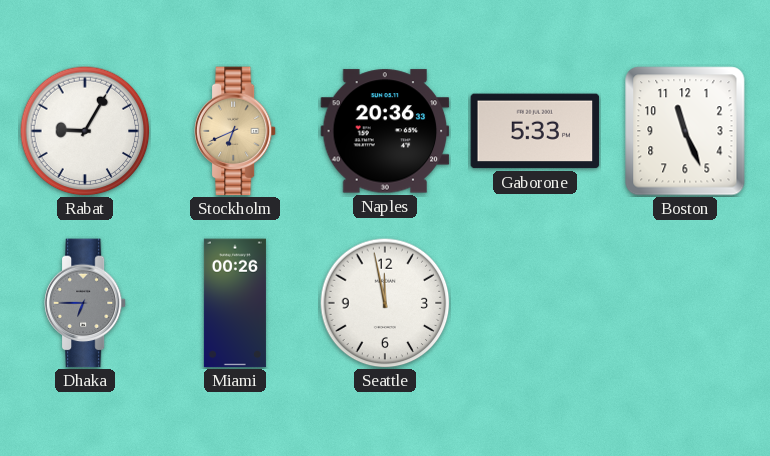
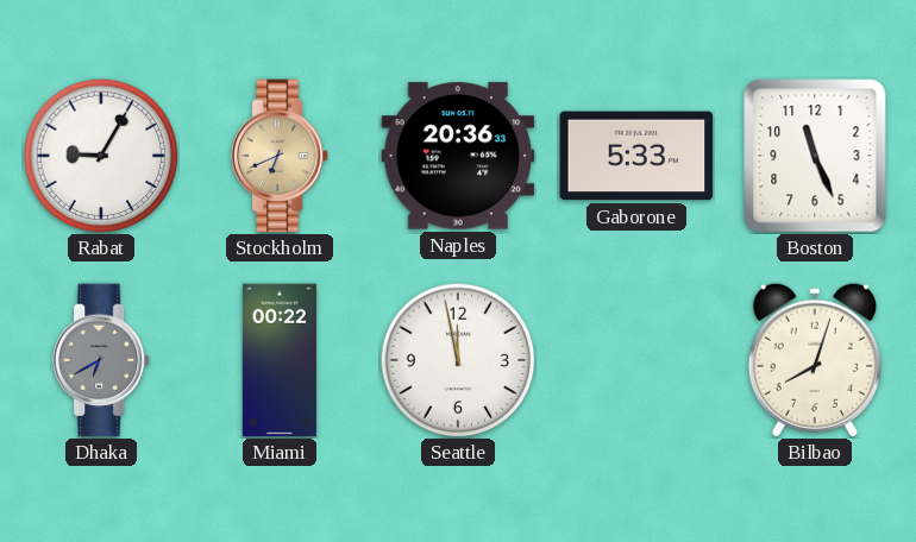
Dhaka: 6:45 -> 6:40 (101, 360)
Miami: 00:26 -> 00:22 (280, 360)
Bilbao: none -> 8:03 (815, 360)
